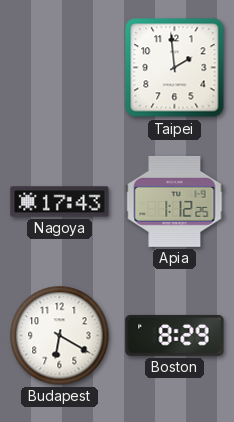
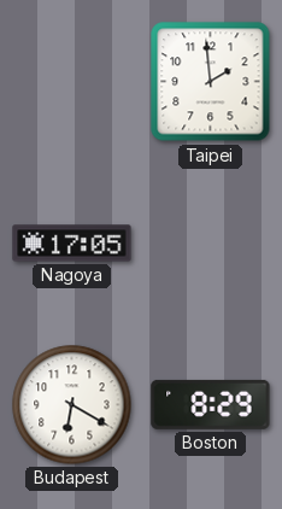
Nagoya: 17:43 -> 17:05 (72, 244)
Apia: 1:12 -> none (175, 201)
